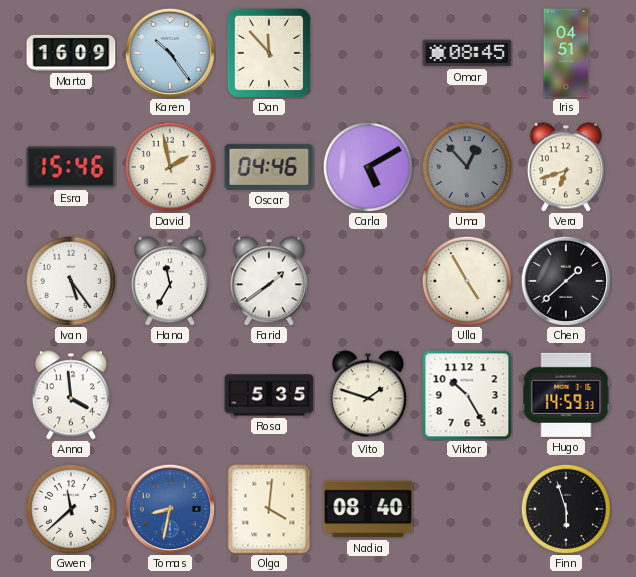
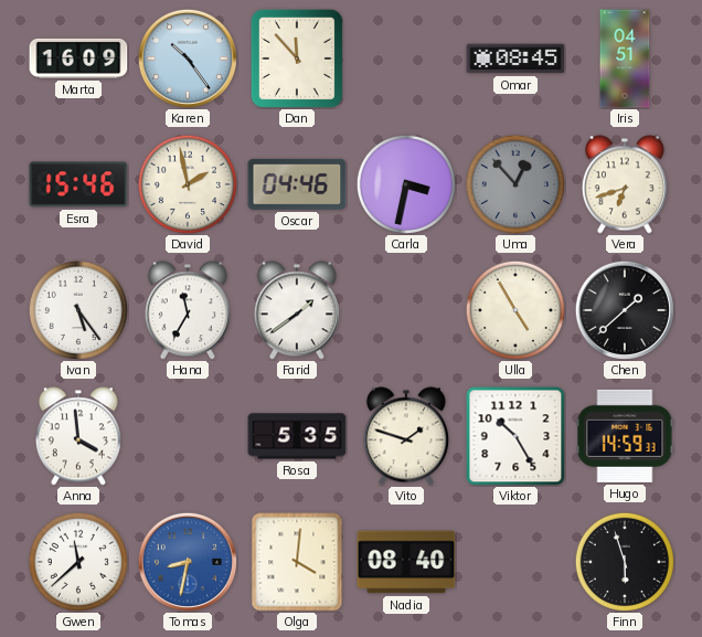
Carla: 5:10 -> 3:32 (406, 184)
